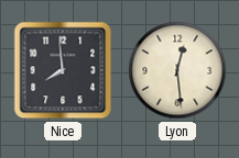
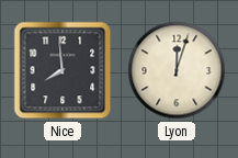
Lyon: 12:29 -> 12:03 (177, 70)
